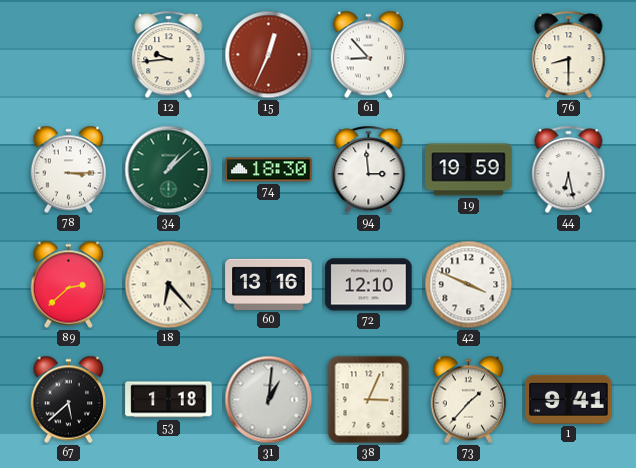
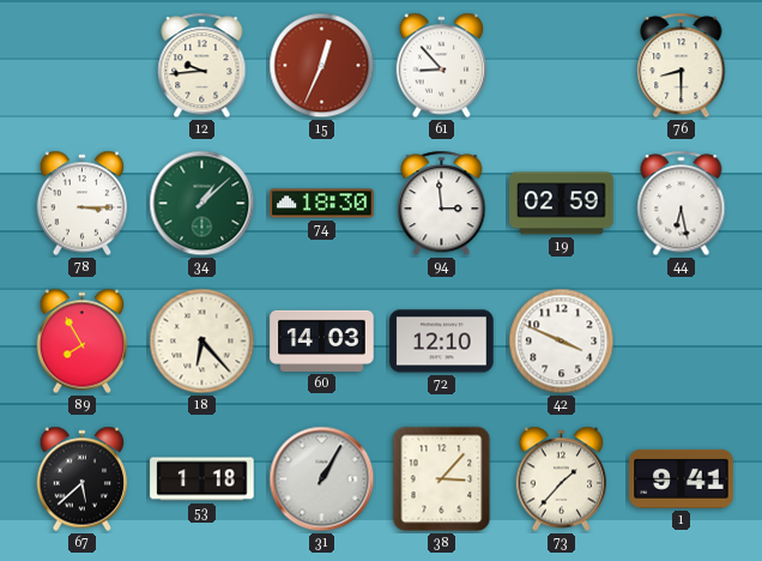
19: 19:59 -> 02:59 (562, 204)
89: 2:38 -> 7:55 (83, 342)
60: 13:16 -> 14:03 (322, 340)
31: 1:01 -> 1:05 (322, 479)
38: 3:04 -> 3:07 (442, 479)
